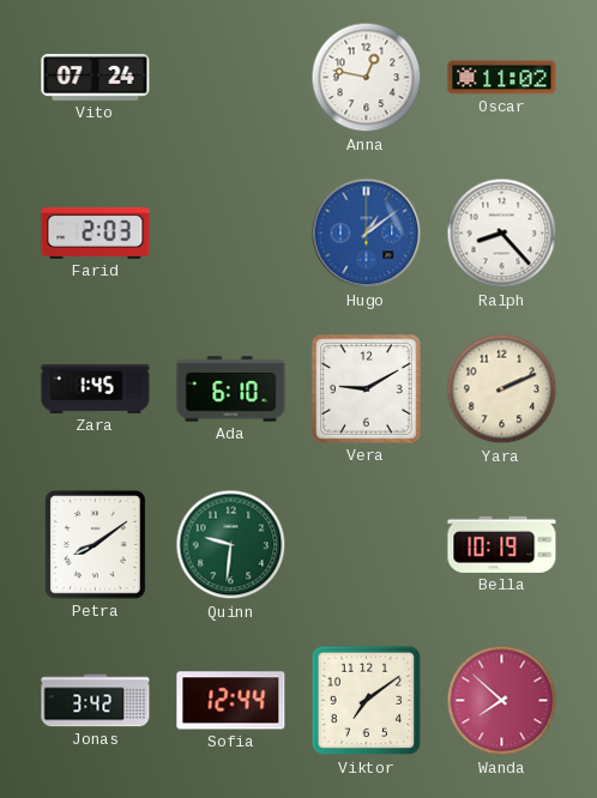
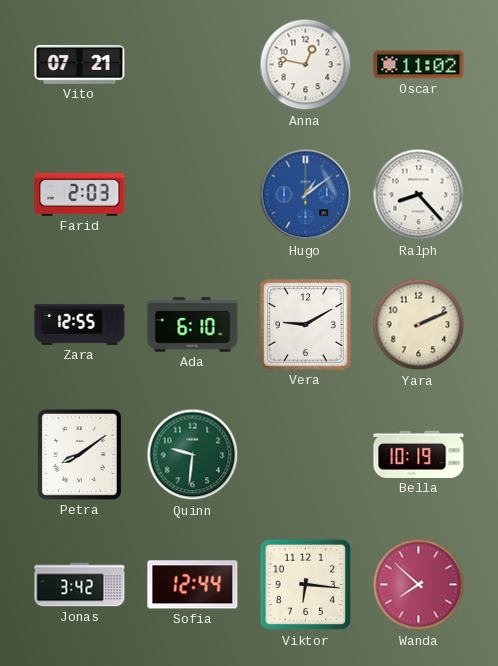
Vito: 07:24 -> 07:21 (80, 64)
Zara: 1:45 -> 12:55 (80, 324)
Viktor: 7:09 -> 6:16 (306, 585)
